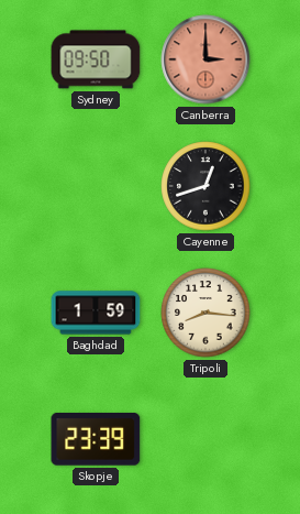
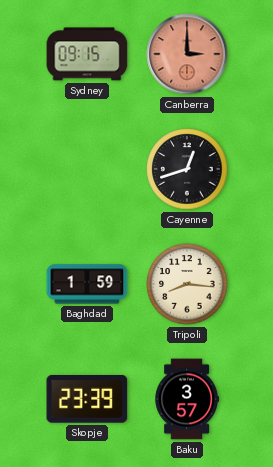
Sydney: 09:50 -> 09:15 (87, 54)
Baku: none -> 3:57 (187, 399)
